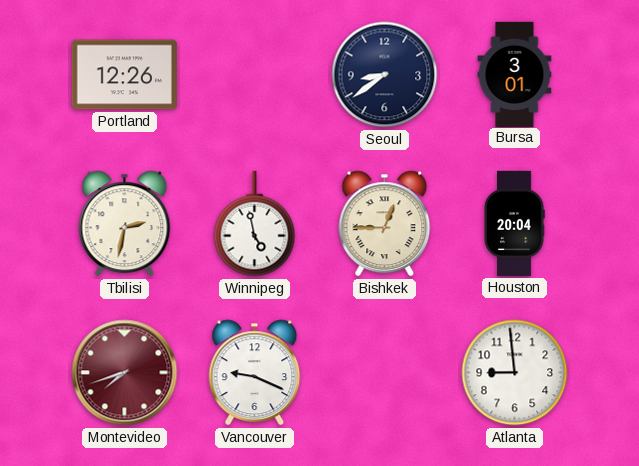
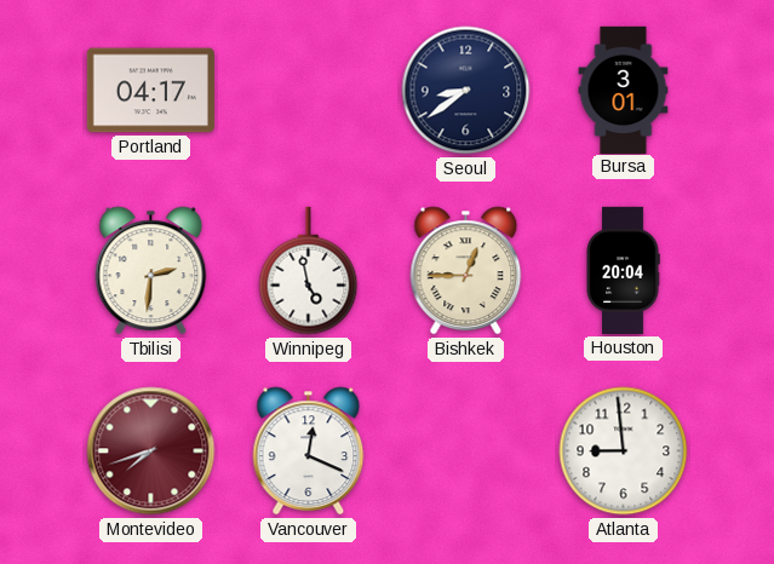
Portland: 12:26 -> 04:17 (150, 91)
Tbilisi: 2:32 -> 2:31 (151, 271)
Vancouver: 9:19 -> 12:19 (309, 451)
